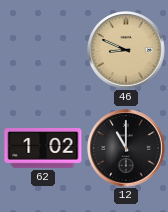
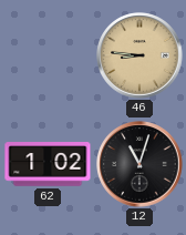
46: 8:49 -> 8:46 (139, 55)
12: 11:00 -> 11:03 (139, 164)
